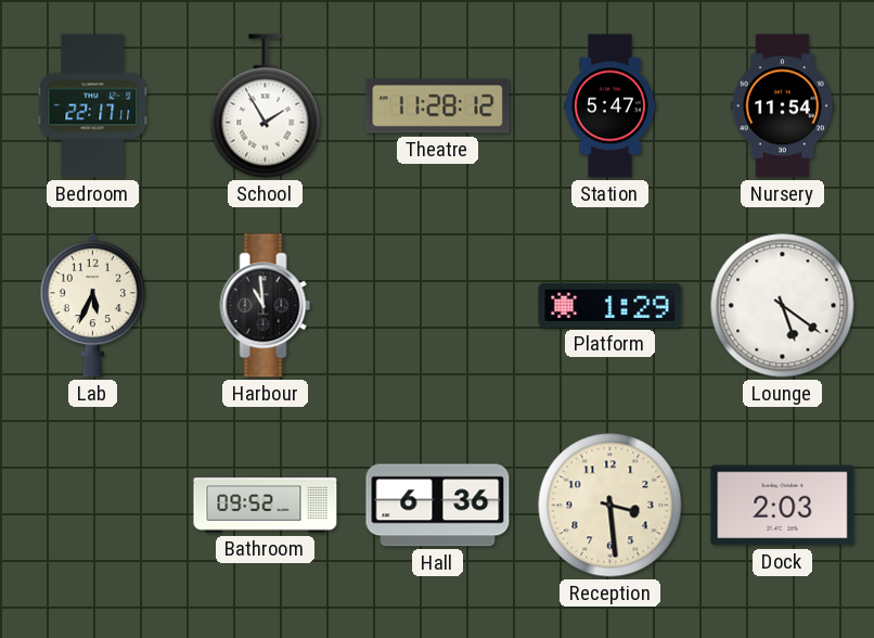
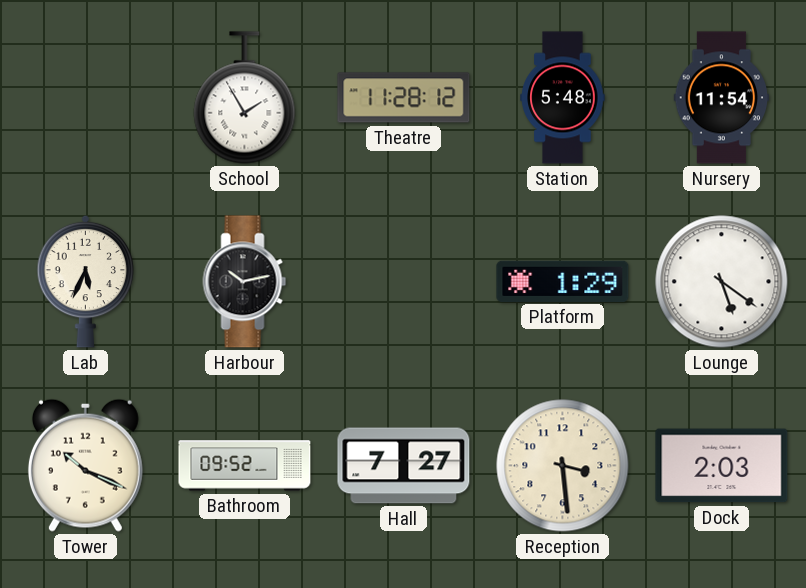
Bedroom: 22:17 -> none (93, 106)
Station: 5:47 -> 5:48 (563, 98)
Harbour: 10:59 -> 10:13 (245, 282)
Tower: none -> 10:19 (85, 465)
Hall: 6:36 -> 7:27 (404, 466)
